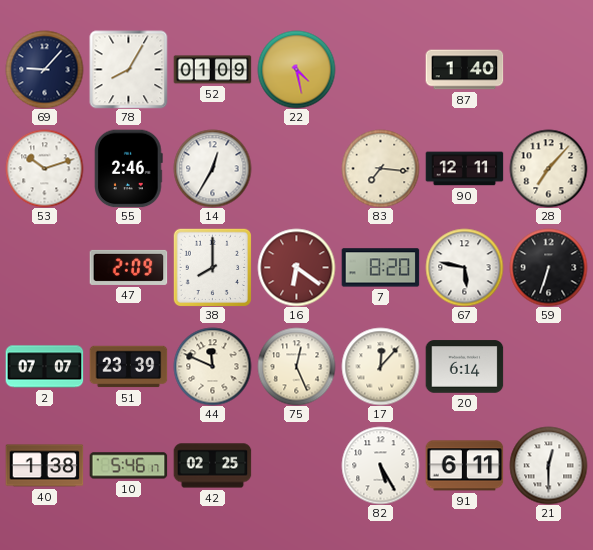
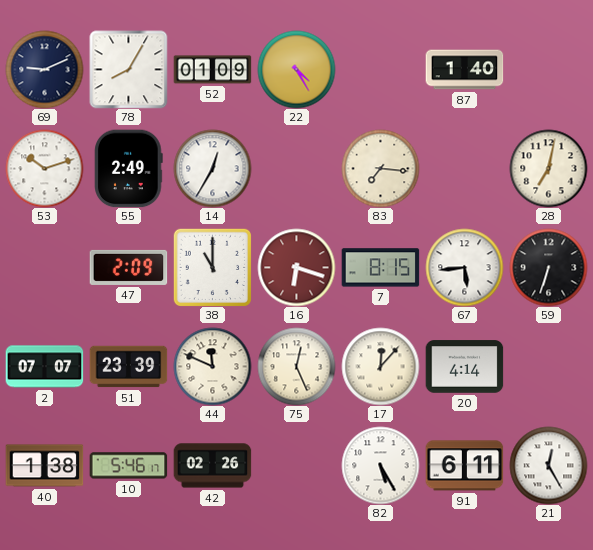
69: 9:07 -> 9:11 (44, 69)
22: 4:28 -> 4:25 (296, 69)
55: 2:46 -> 2:49 (129, 168)
90: 12:11 -> none (464, 169)
28: 7:07 -> 7:02 (548, 168)
38: 8:00 -> 11:00 (212, 267)
16: 6:21 -> 6:18 (296, 267)
7: 8:20 -> 8:15 (380, 268)
67: 5:47 -> 5:44 (464, 267)
20: 6:14 -> 4:14 (464, 367)
42: 02:25 -> 02:26 (212, 466)
21: 12:30 -> 12:25 (548, 465)
